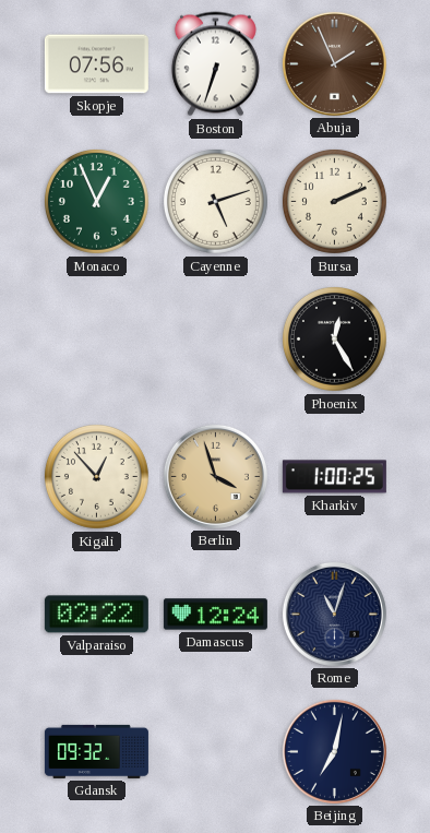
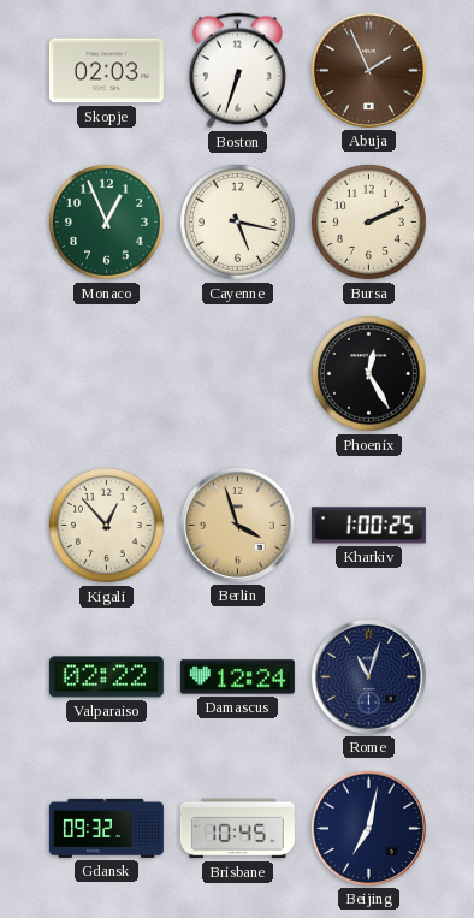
Skopje: 07:56 -> 02:03 (106, 71)
Cayenne: 5:12 -> 5:17 (237, 221)
Brisbane: none -> 10:45 (237, 829)
